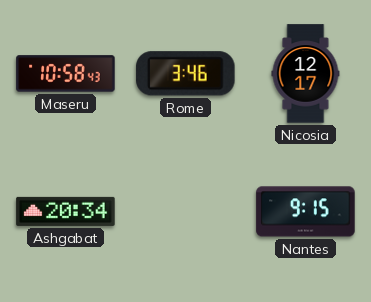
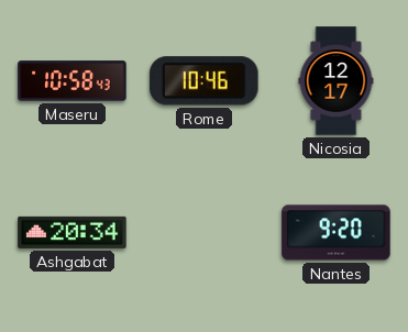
Rome: 3:46 -> 10:46 (205, 81)
Nantes: 9:15 -> 9:20 (337, 233)
